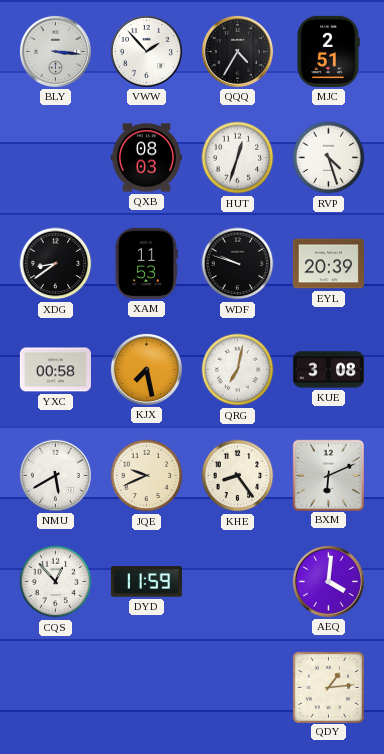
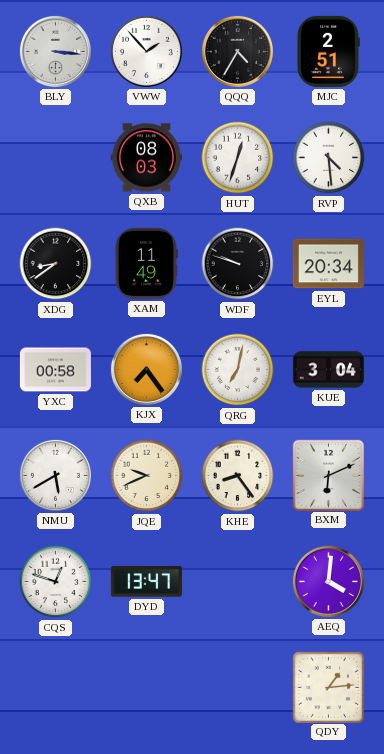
RVP: 4:27 -> 4:29 (329, 158)
XAM: 11:53 -> 11:49 (146, 263)
EYL: 20:39 -> 20:34 (328, 264)
KJX: 7:28 -> 7:24 (146, 369)
KUE: 3:08 -> 3:04 (328, 370)
CQS: 12:53 -> 12:48 (56, 582)
DYD: 11:59 -> 13:47 (146, 582)
